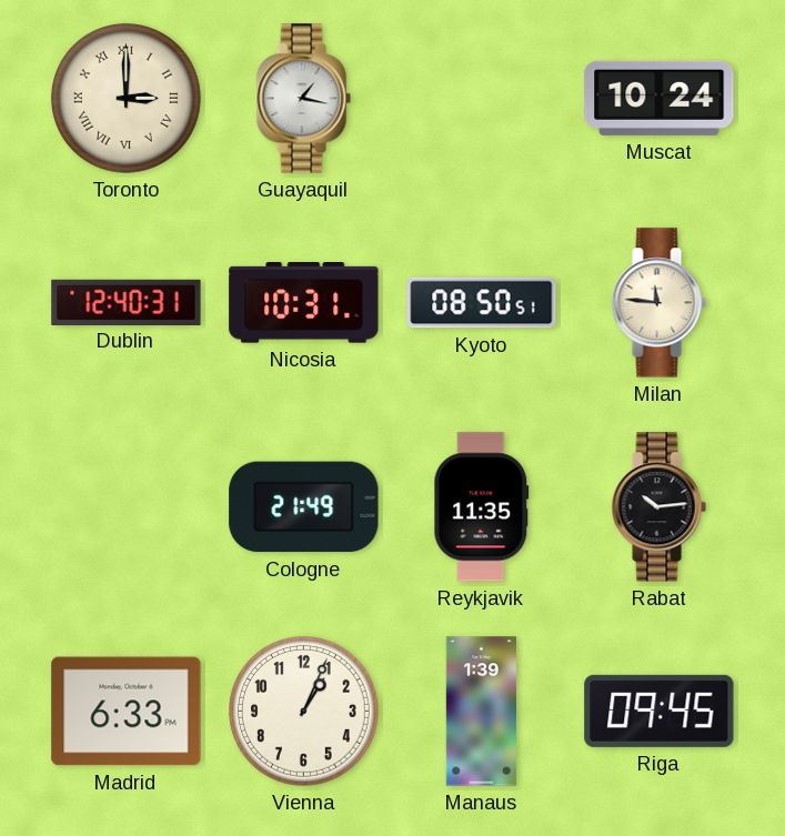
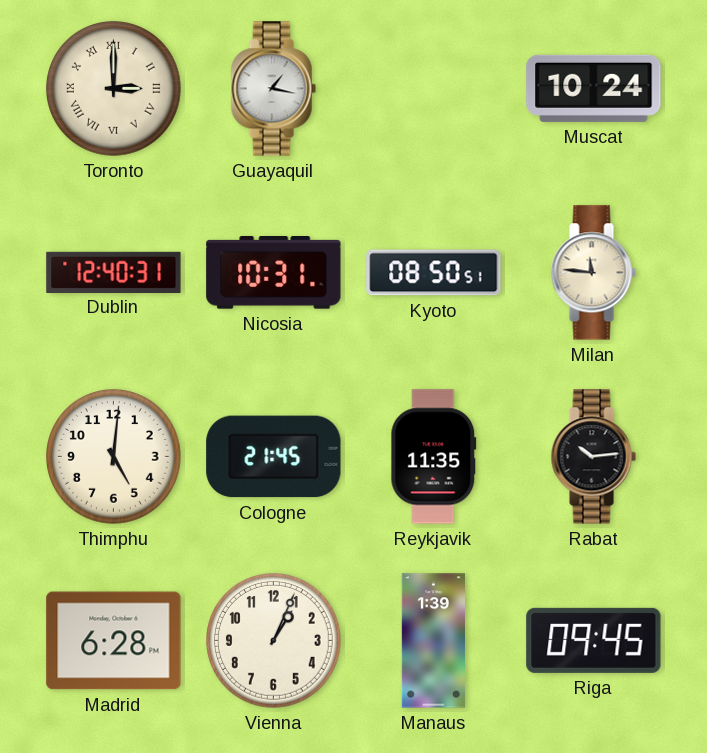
Thimphu: none -> 5:01 (114, 457)
Cologne: 21:49 -> 21:45 (274, 457)
Madrid: 6:33 -> 6:28 (114, 641)
